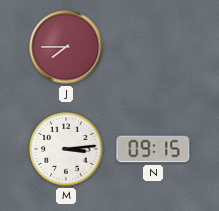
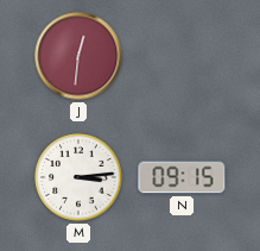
J: 7:45 -> 12:31 (78, 56)
